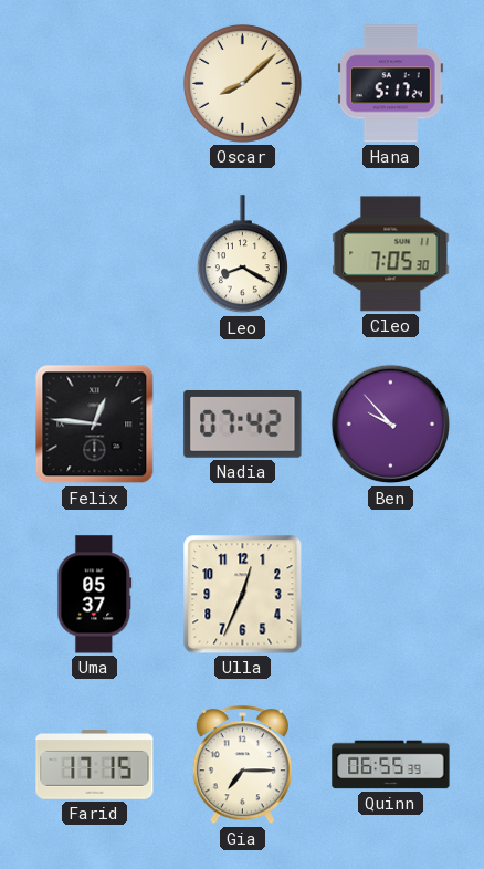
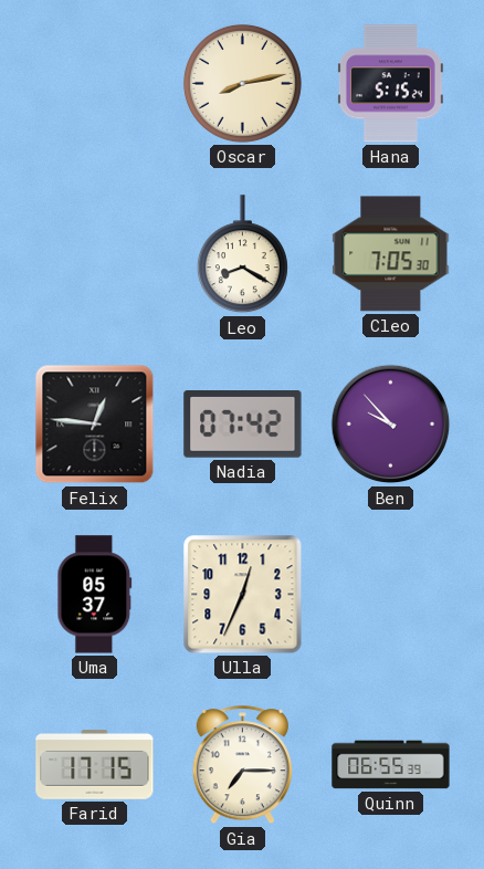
Oscar: 8:08 -> 8:13 (242, 83)
Hana: 5:17 -> 5:15 (390, 84)
